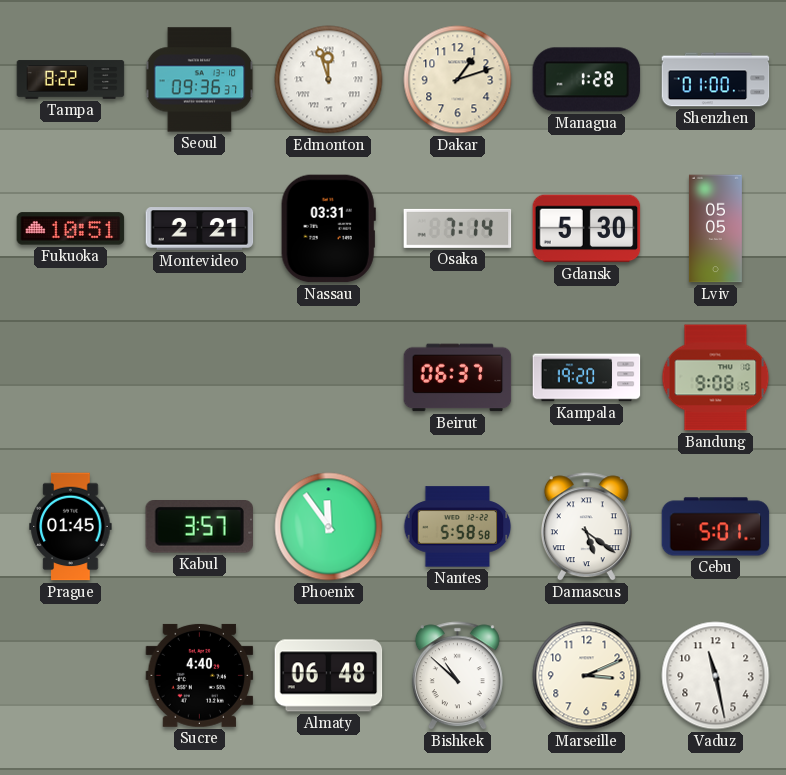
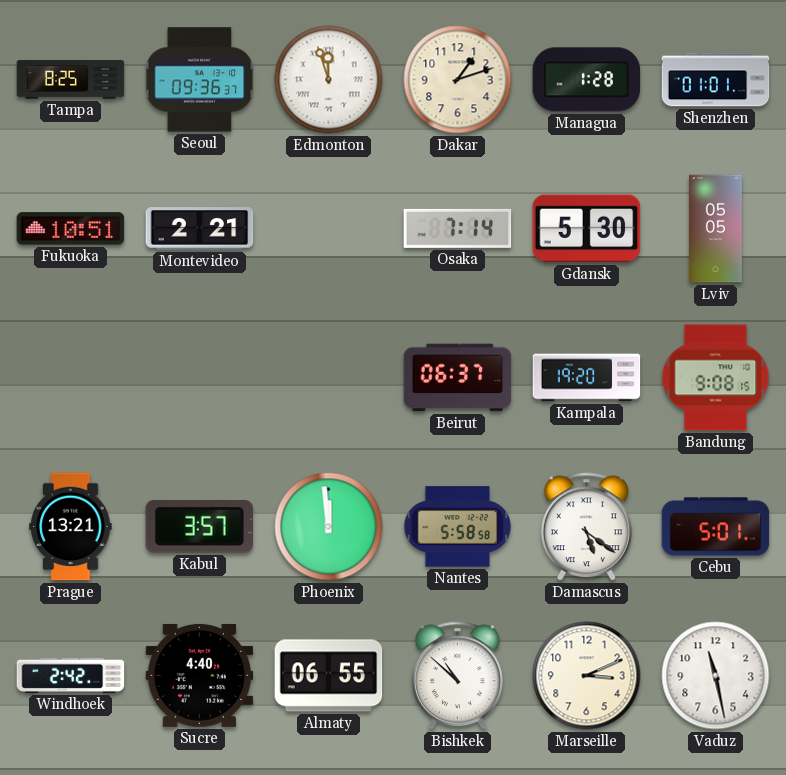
Tampa: 8:22 -> 8:25 (71, 80)
Shenzhen: 01:00 -> 01:01 (716, 80)
Nassau: 03:31 -> none (328, 229)
Prague: 01:45 -> 13:21 (71, 527)
Phoenix: 11:54 -> 11:59 (329, 527)
Windhoek: none -> 2:42 (71, 675)
Almaty: 06:48 -> 06:55 (329, 676)
